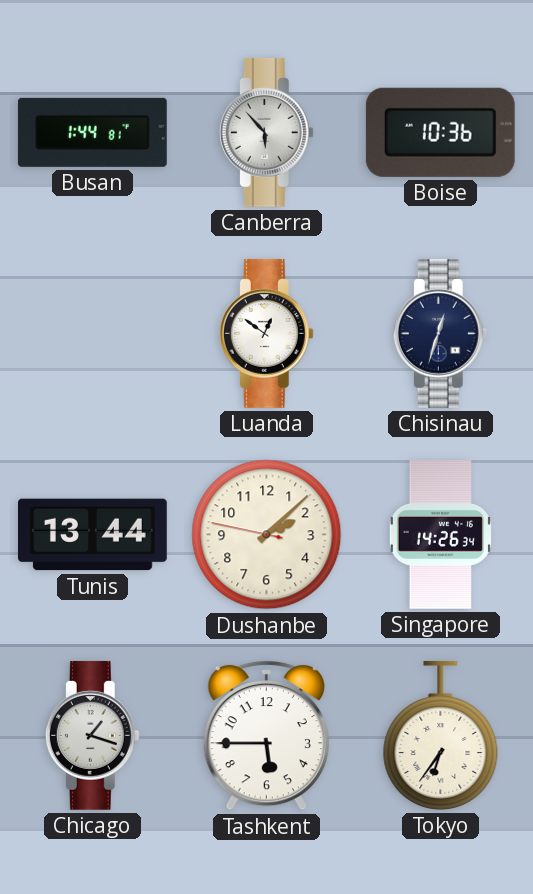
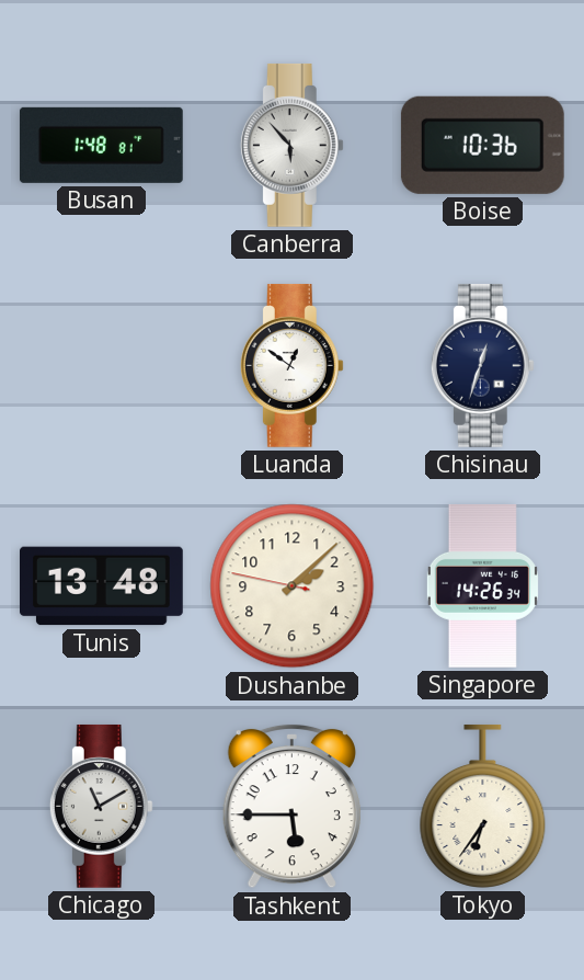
Busan: 1:44 -> 1:48 (101, 145)
Tunis: 13:44 -> 13:48 (102, 586)
Chicago: 1:18 -> 11:10 (101, 806)
